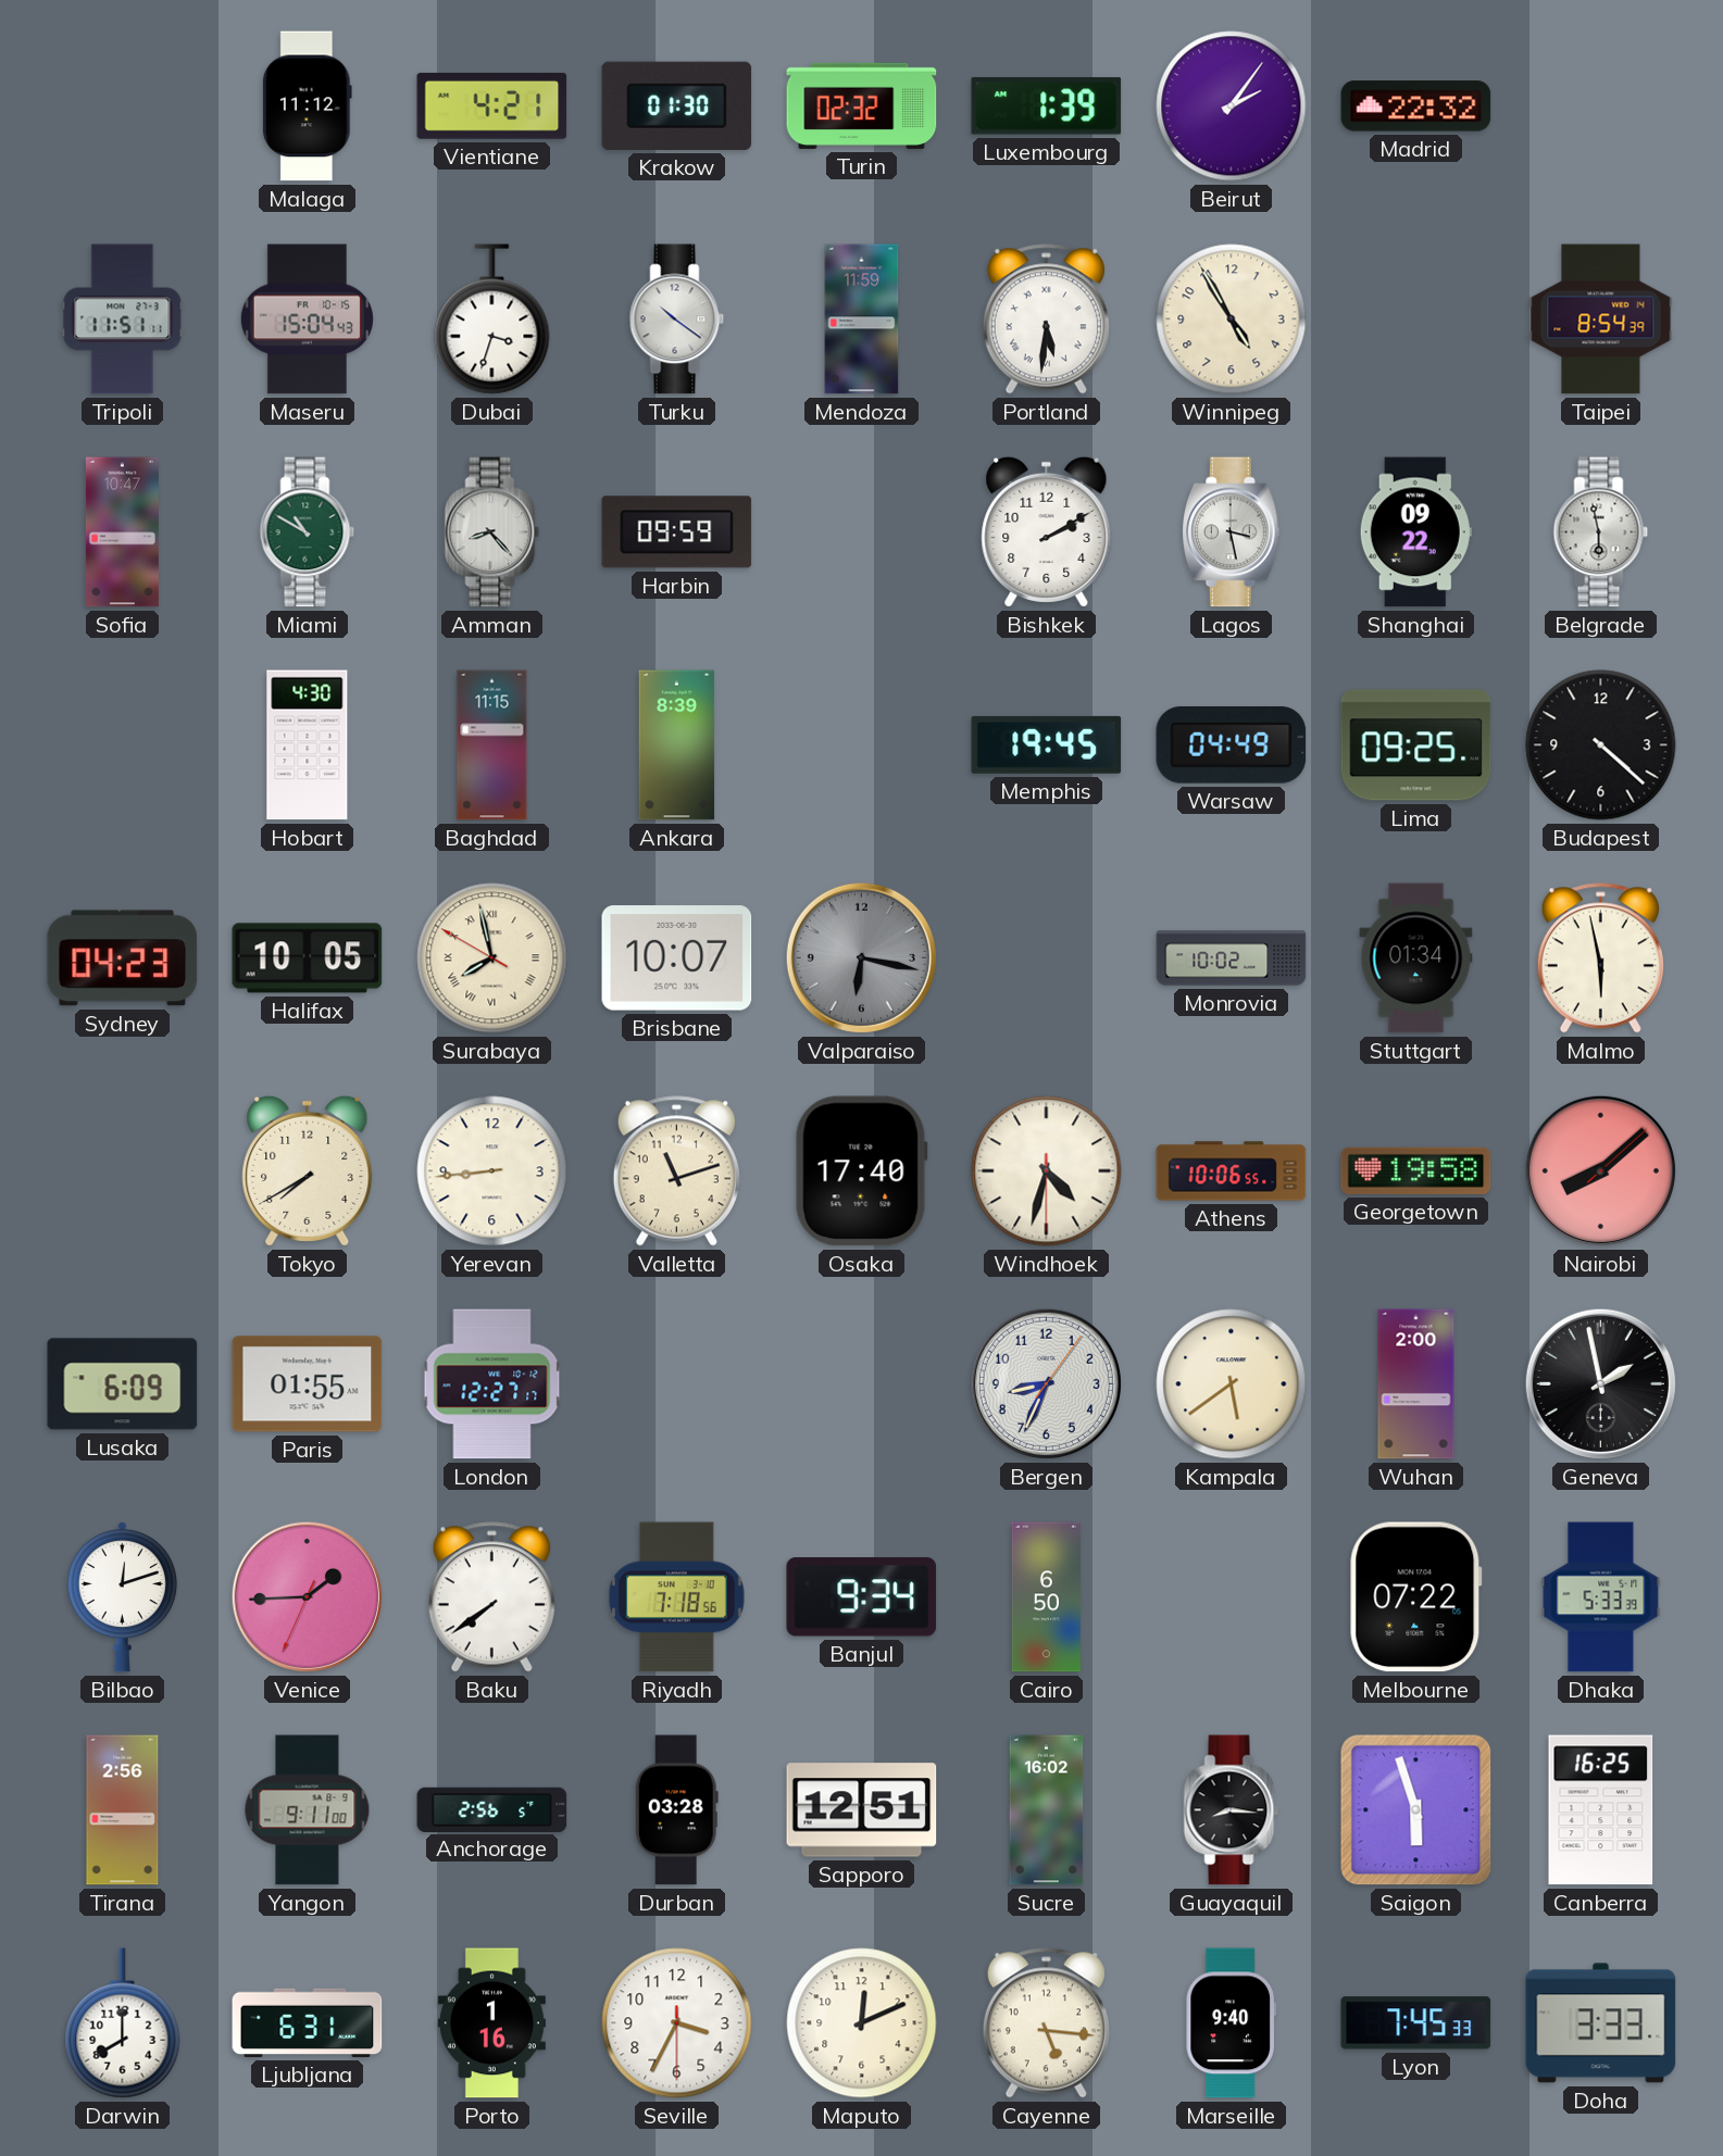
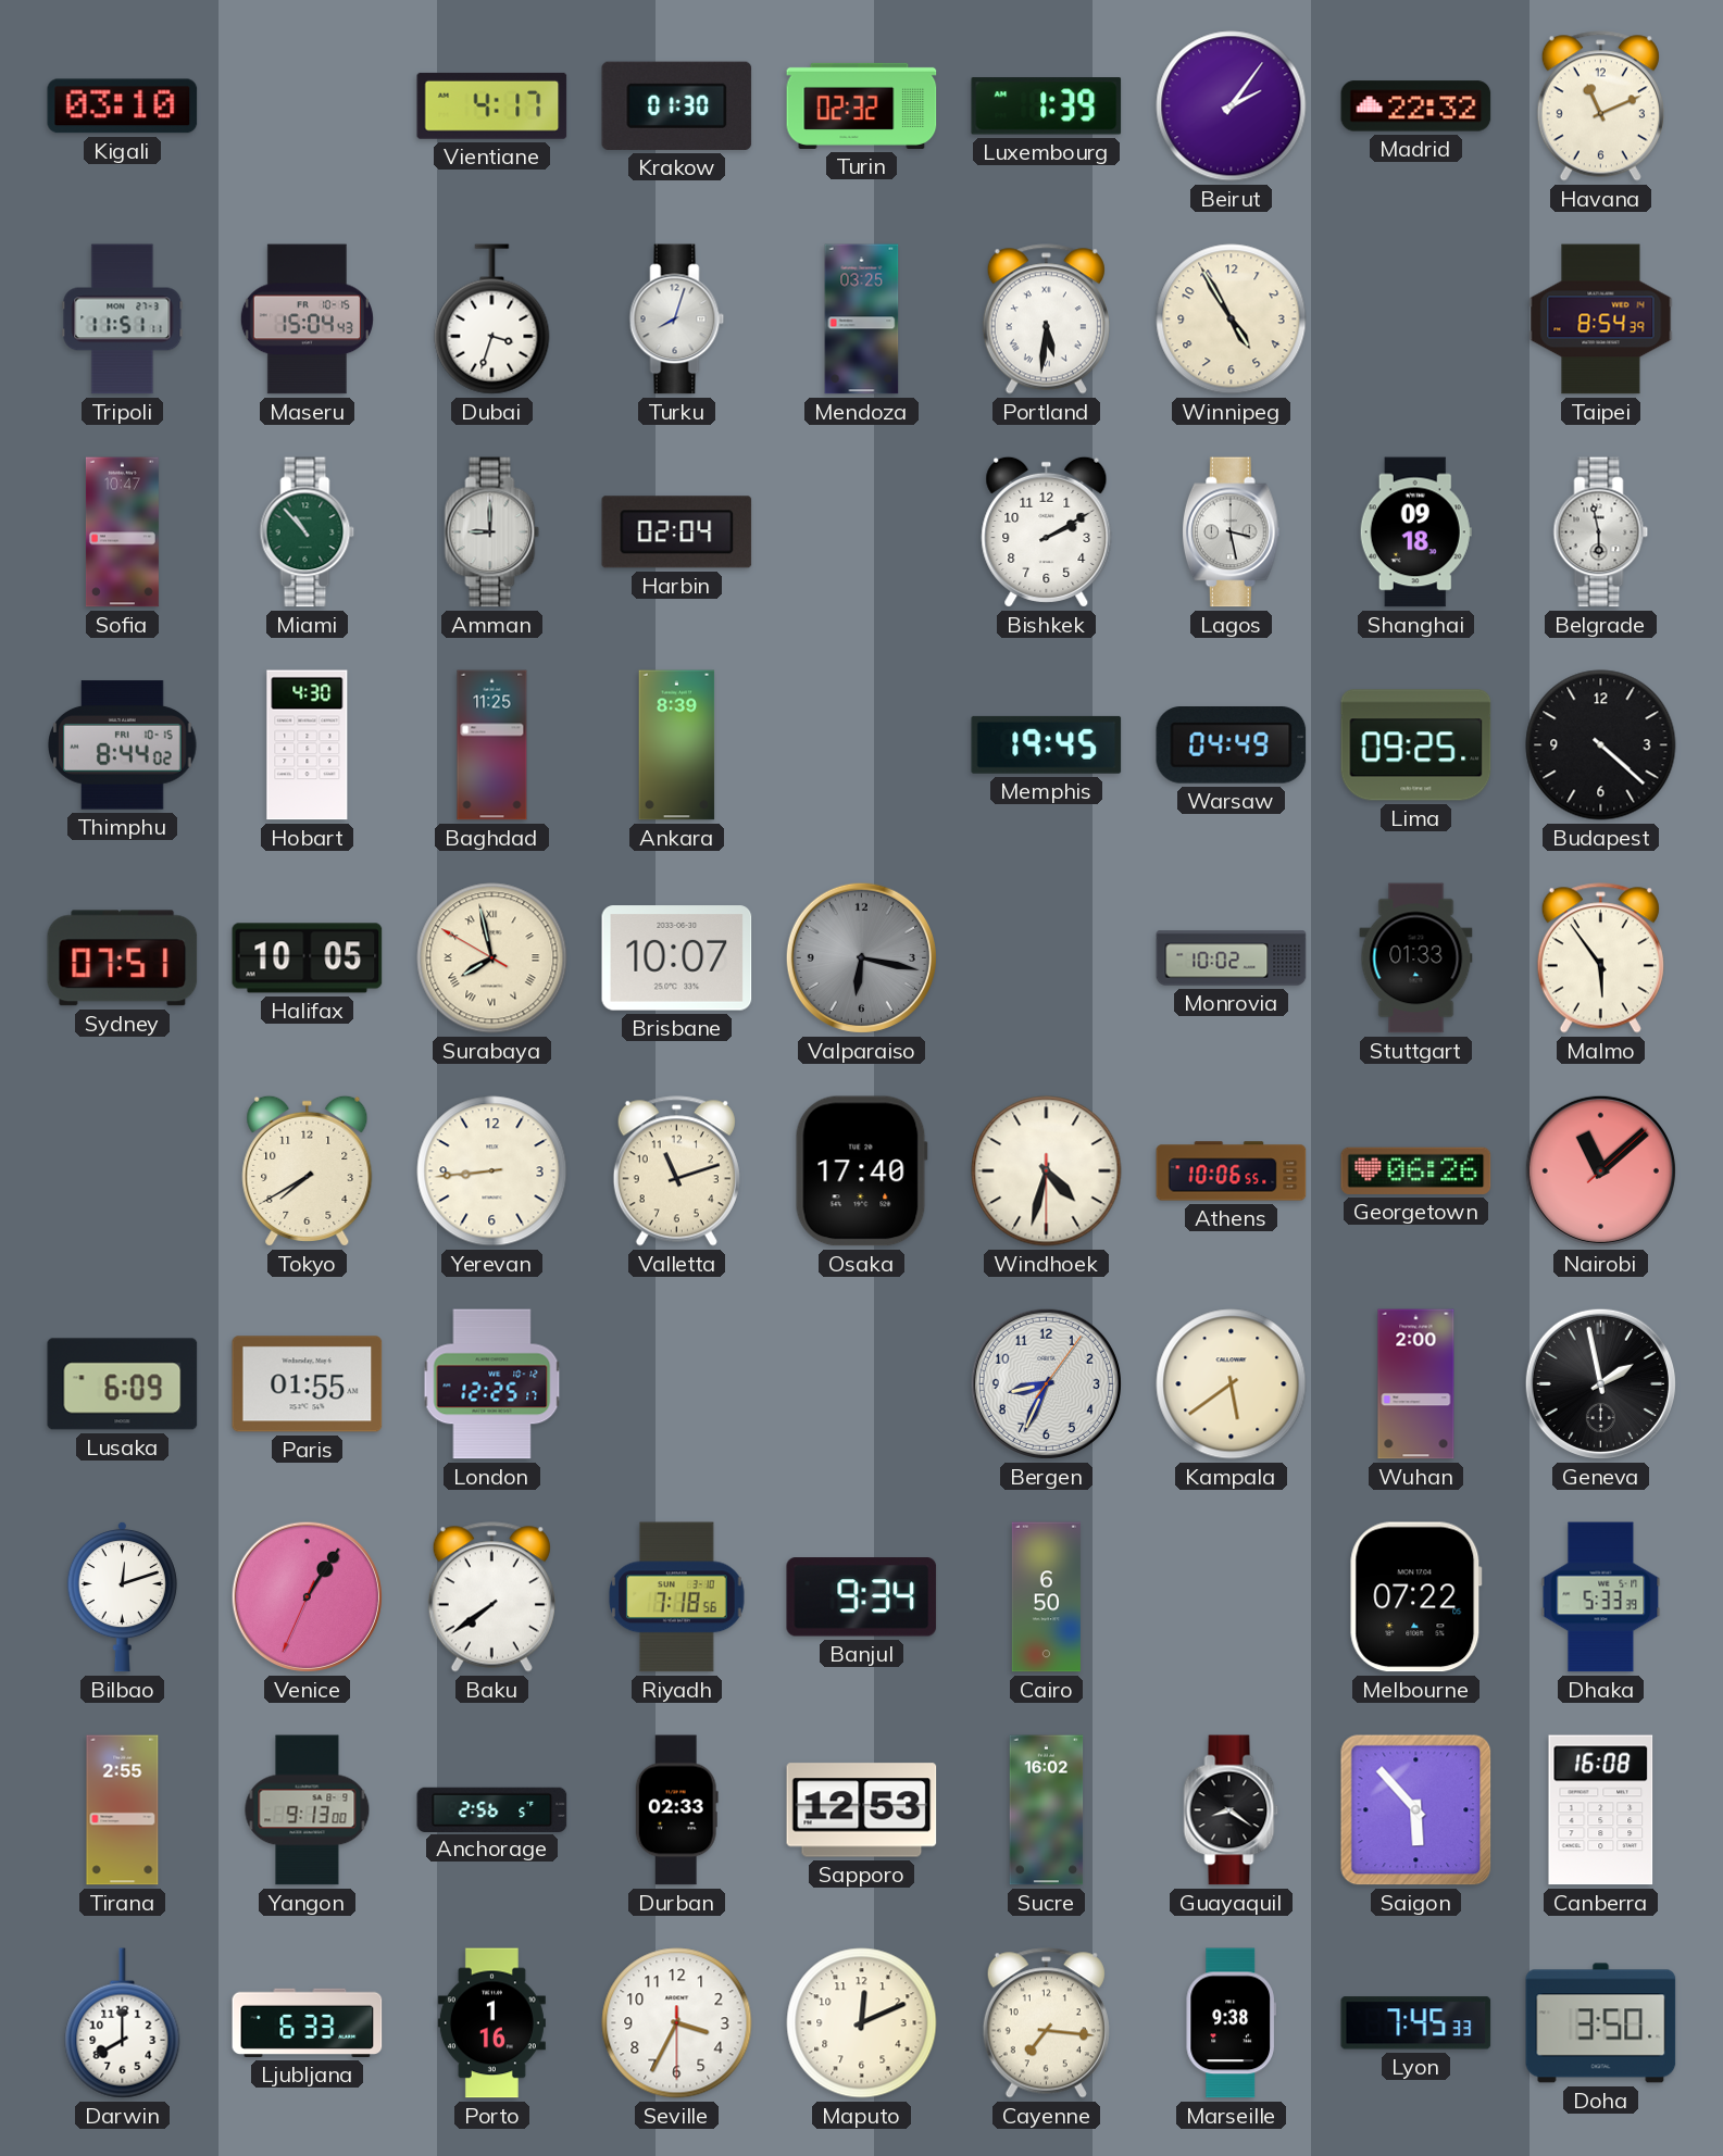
Kigali: none -> 03:10 (123, 106)
Malaga: 11:12 -> none (307, 106)
Vientiane: 4:21 -> 4:17 (492, 105)
Havana: none -> 11:11 (1600, 106)
Turku: 10:21 -> 8:03 (677, 319)
Mendoza: 11:59 -> 03:25 (862, 319)
Miami: 10:50 -> 10:53 (308, 532)
Amman: 8:23 -> 9:00 (492, 532)
Harbin: 09:59 -> 02:04 (677, 532)
Shanghai: 09:22 -> 09:18 (1415, 532)
Thimphu: none -> 8:44 (123, 745)
Baghdad: 11:15 -> 11:25 (492, 745)
Sydney: 04:23 -> 07:51 (123, 958)
Stuttgart: 01:34 -> 01:33 (1416, 958)
Malmo: 5:58 -> 5:54 (1600, 958)
Georgetown: 19:58 -> 06:26 (1416, 1170)
Nairobi: 8:08 -> 11:08 (1600, 1170)
London: 12:27 -> 12:25 (492, 1384)
Venice: 1:44 -> 1:05 (307, 1596)
Tirana: 2:56 -> 2:55 (123, 1810)
Yangon: 9:11 -> 9:13 (308, 1810)
Durban: 03:28 -> 02:33 (676, 1810)
Sapporo: 12:51 -> 12:53 (862, 1810)
Guayaquil: 8:16 -> 8:21 (1232, 1810)
Saigon: 5:57 -> 5:53 (1416, 1810)
Canberra: 16:25 -> 16:08 (1601, 1810)
Ljubljana: 6:31 -> 6:33 (308, 2022)
Cayenne: 5:16 -> 7:16 (1046, 2023)
Marseille: 9:40 -> 9:38 (1231, 2023)
Doha: 3:33 -> 3:50 (1601, 2023)
